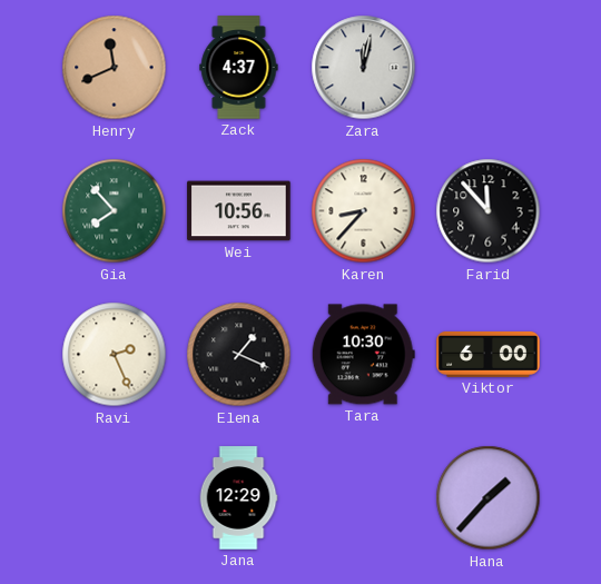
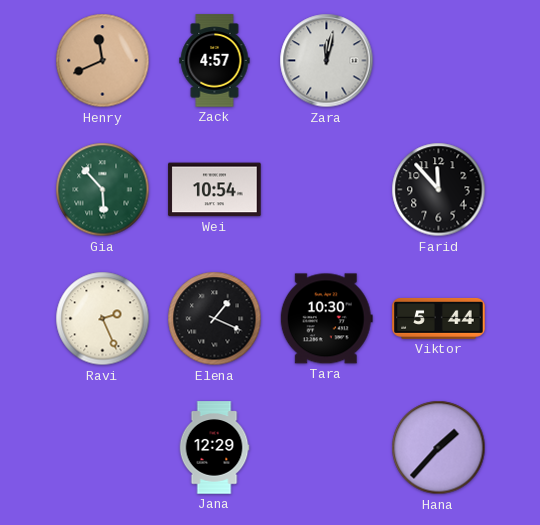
Zack: 4:37 -> 4:57 (215, 61)
Gia: 7:53 -> 5:53 (103, 190)
Wei: 10:56 -> 10:54 (215, 190)
Karen: 8:37 -> none (364, 211)
Viktor: 6:00 -> 5:44 (439, 318)
